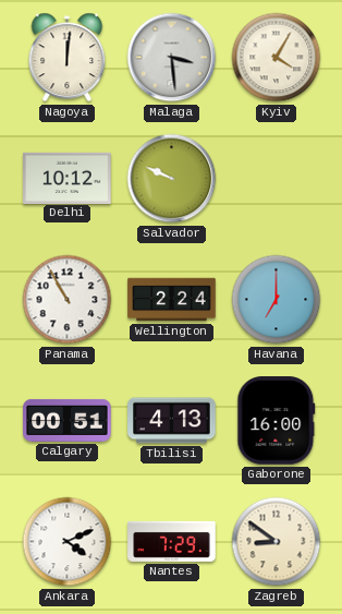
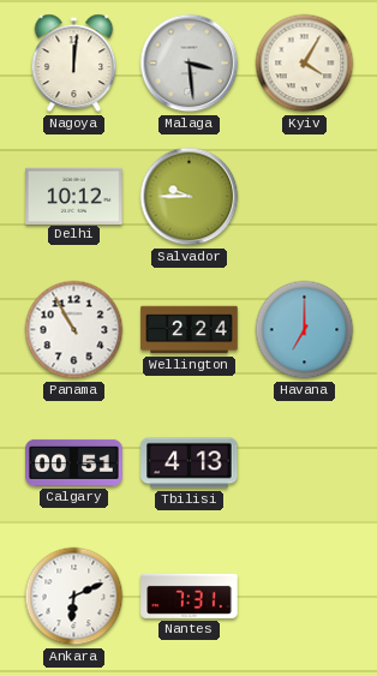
Salvador: 9:49 -> 9:45 (190, 197)
Gaborone: 16:00 -> none (277, 421)
Ankara: 4:11 -> 6:11 (74, 597)
Nantes: 7:29 -> 7:31 (190, 596)
Zagreb: 8:51 -> none (277, 542)
